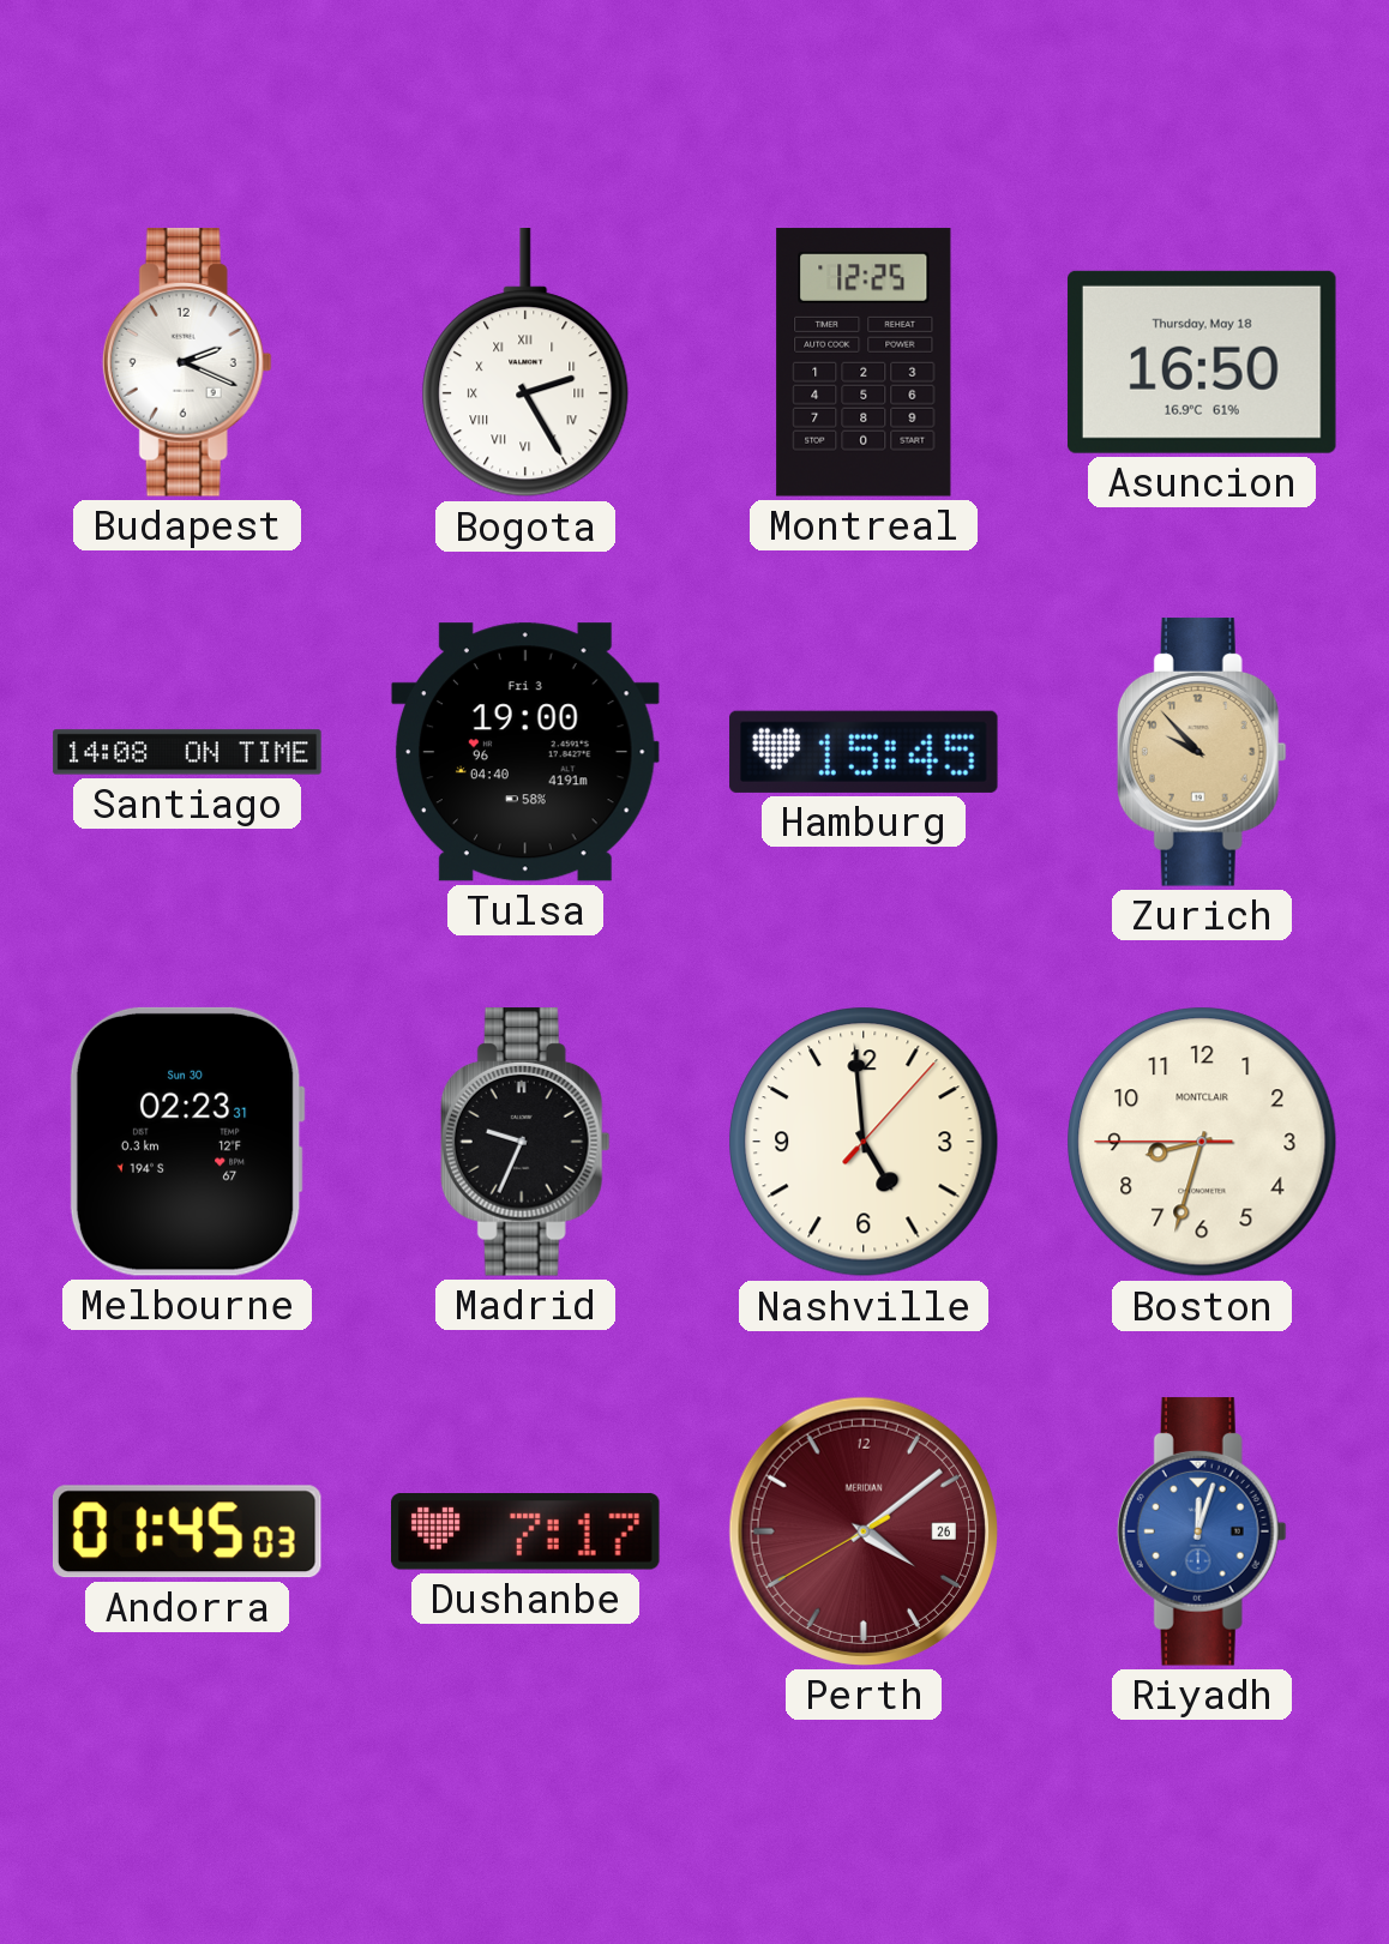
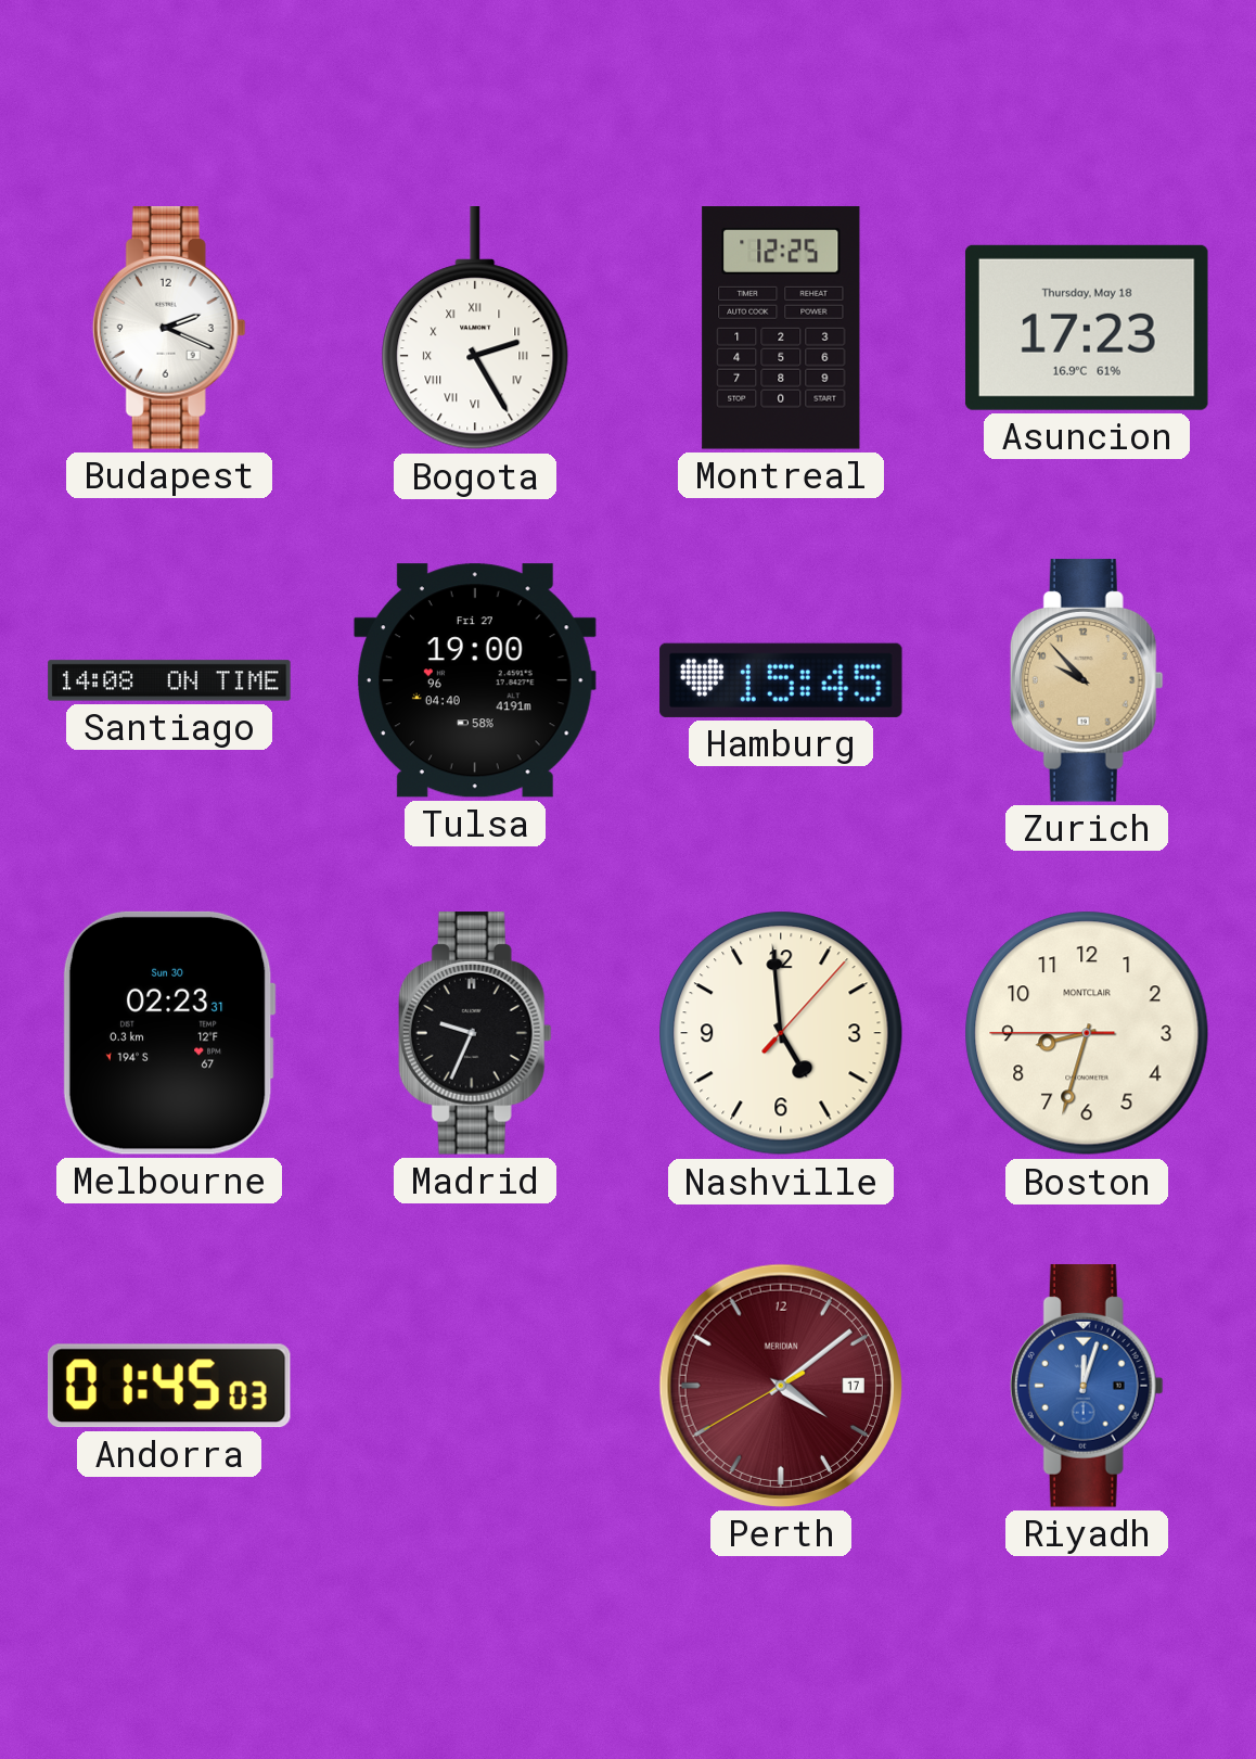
Asuncion: 16:50 -> 17:23 (1087, 328)
Tulsa date: Fri 3 -> Fri 27 (475, 680)
Dushanbe: 7:17 -> none (527, 1533)
Perth date: 26 -> 17 (781, 1386)
